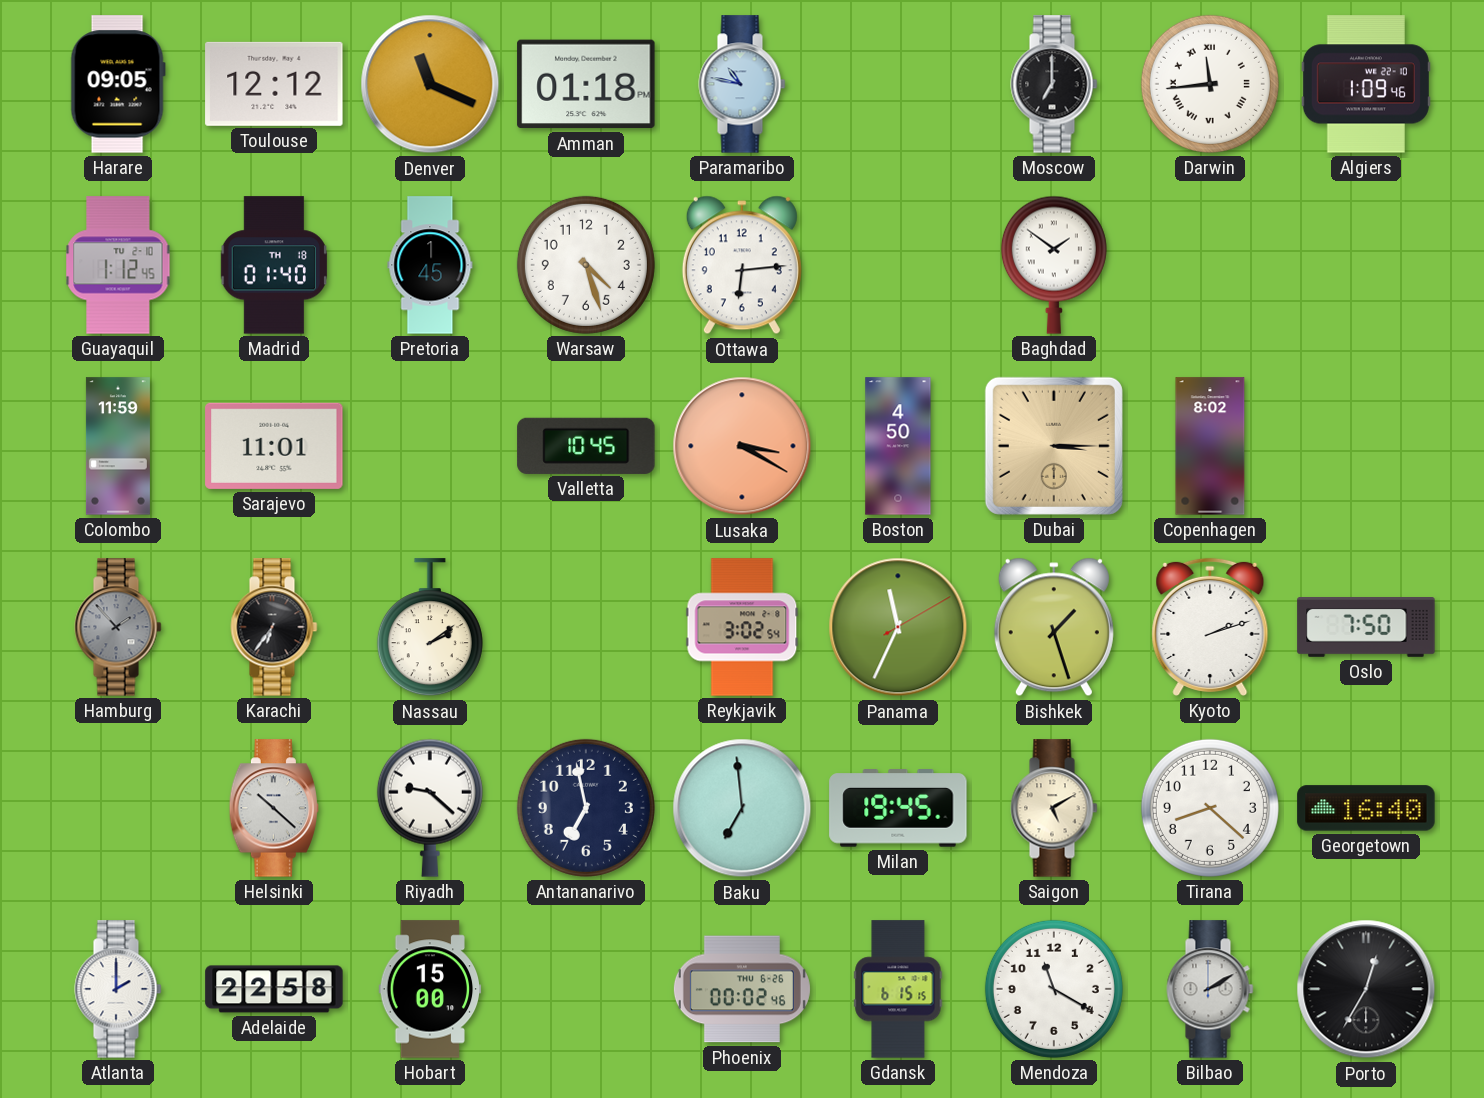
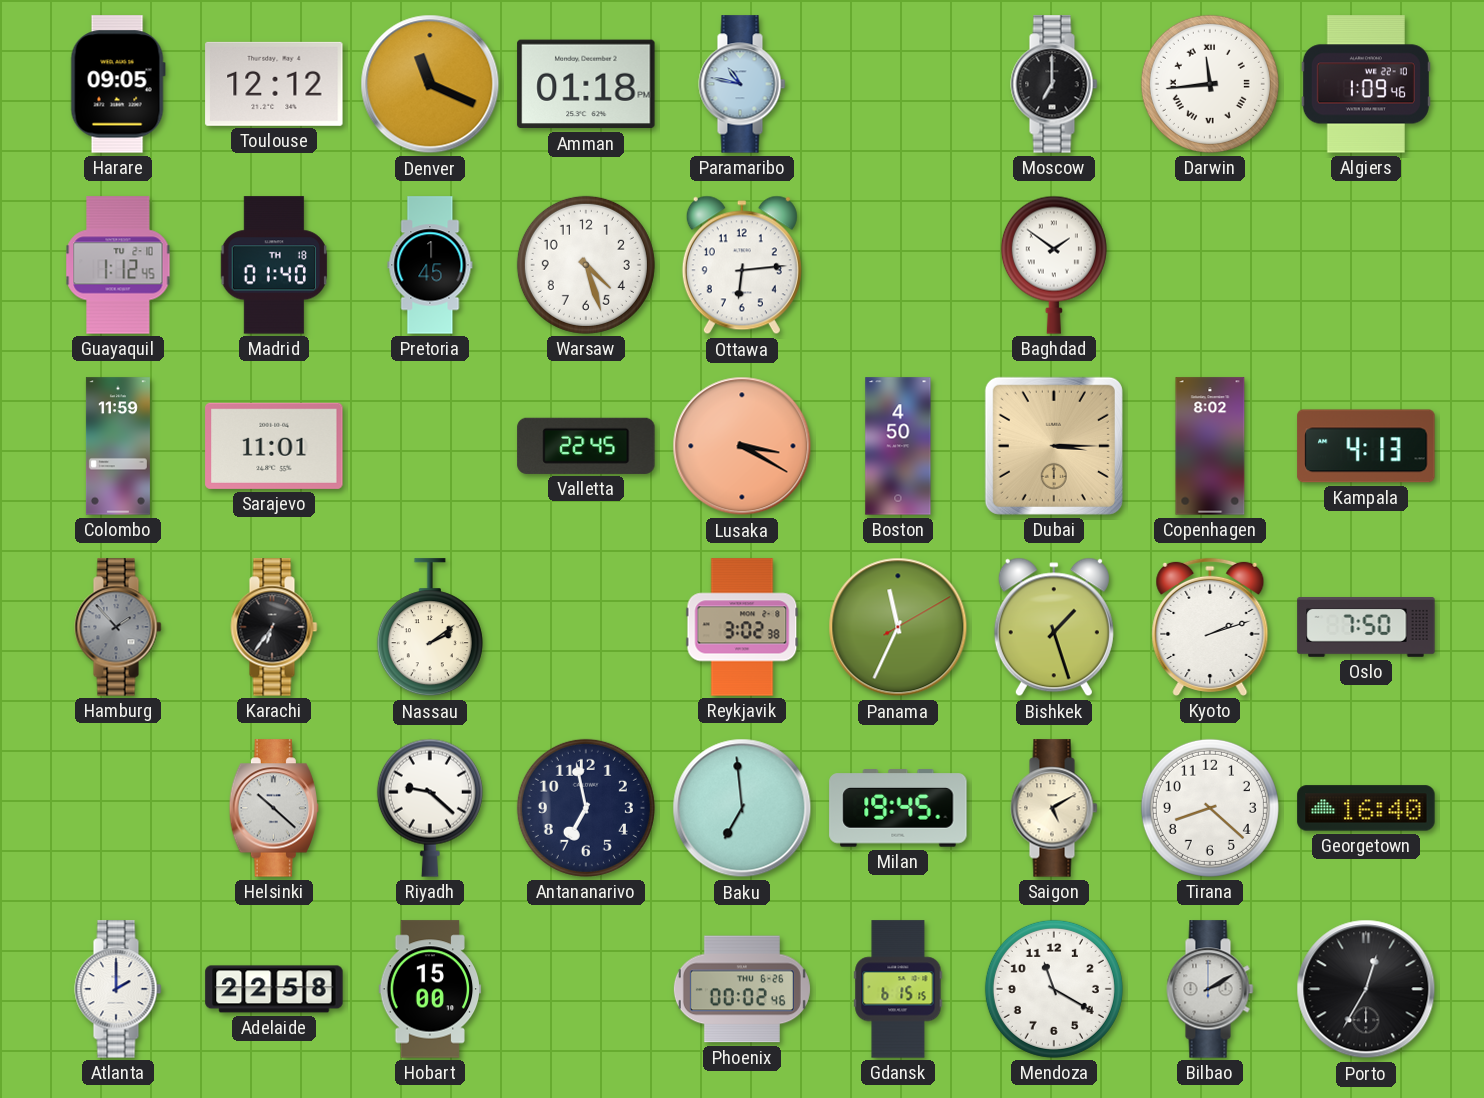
Valletta: 10:45 -> 22:45 (586, 446)
Kampala: none -> 4:13 (1366, 446)
Reykjavik: 3:02:54 -> 3:02:38 (742, 627)
